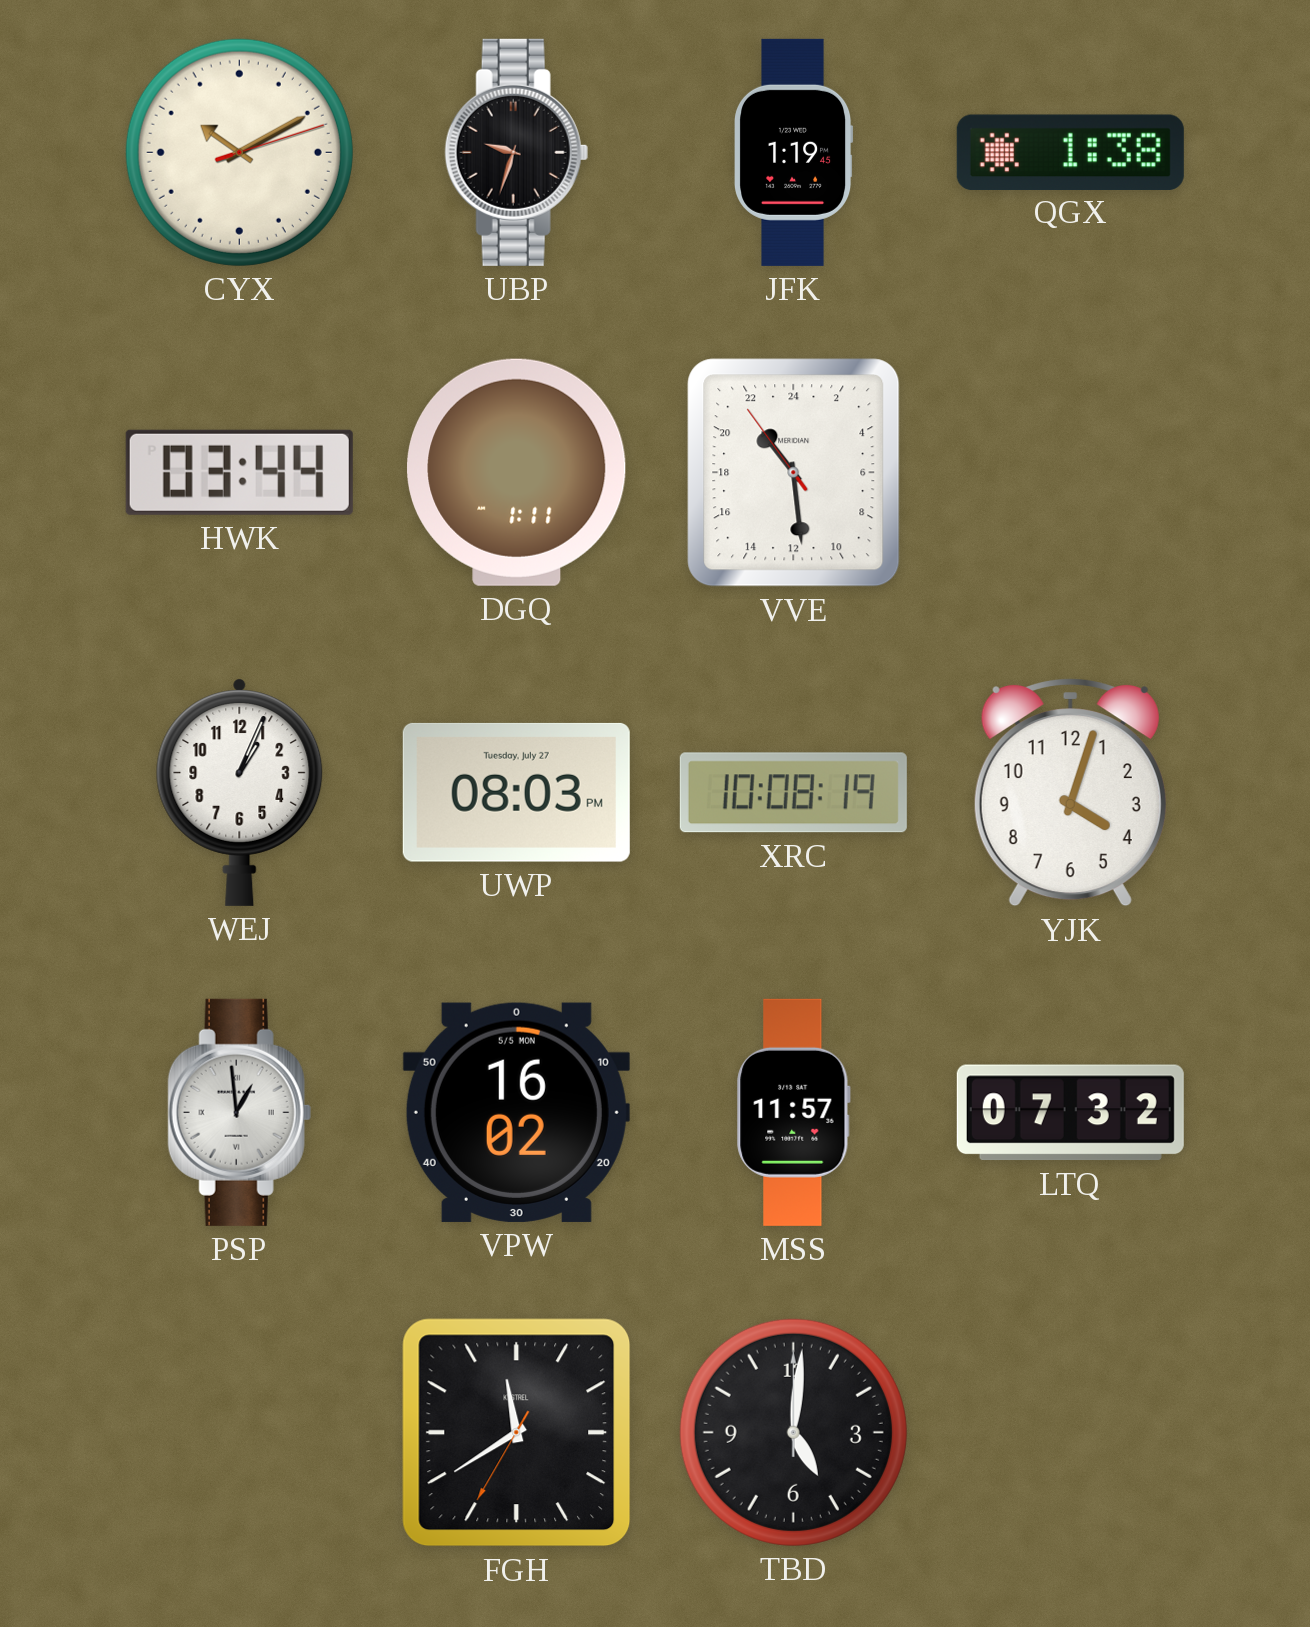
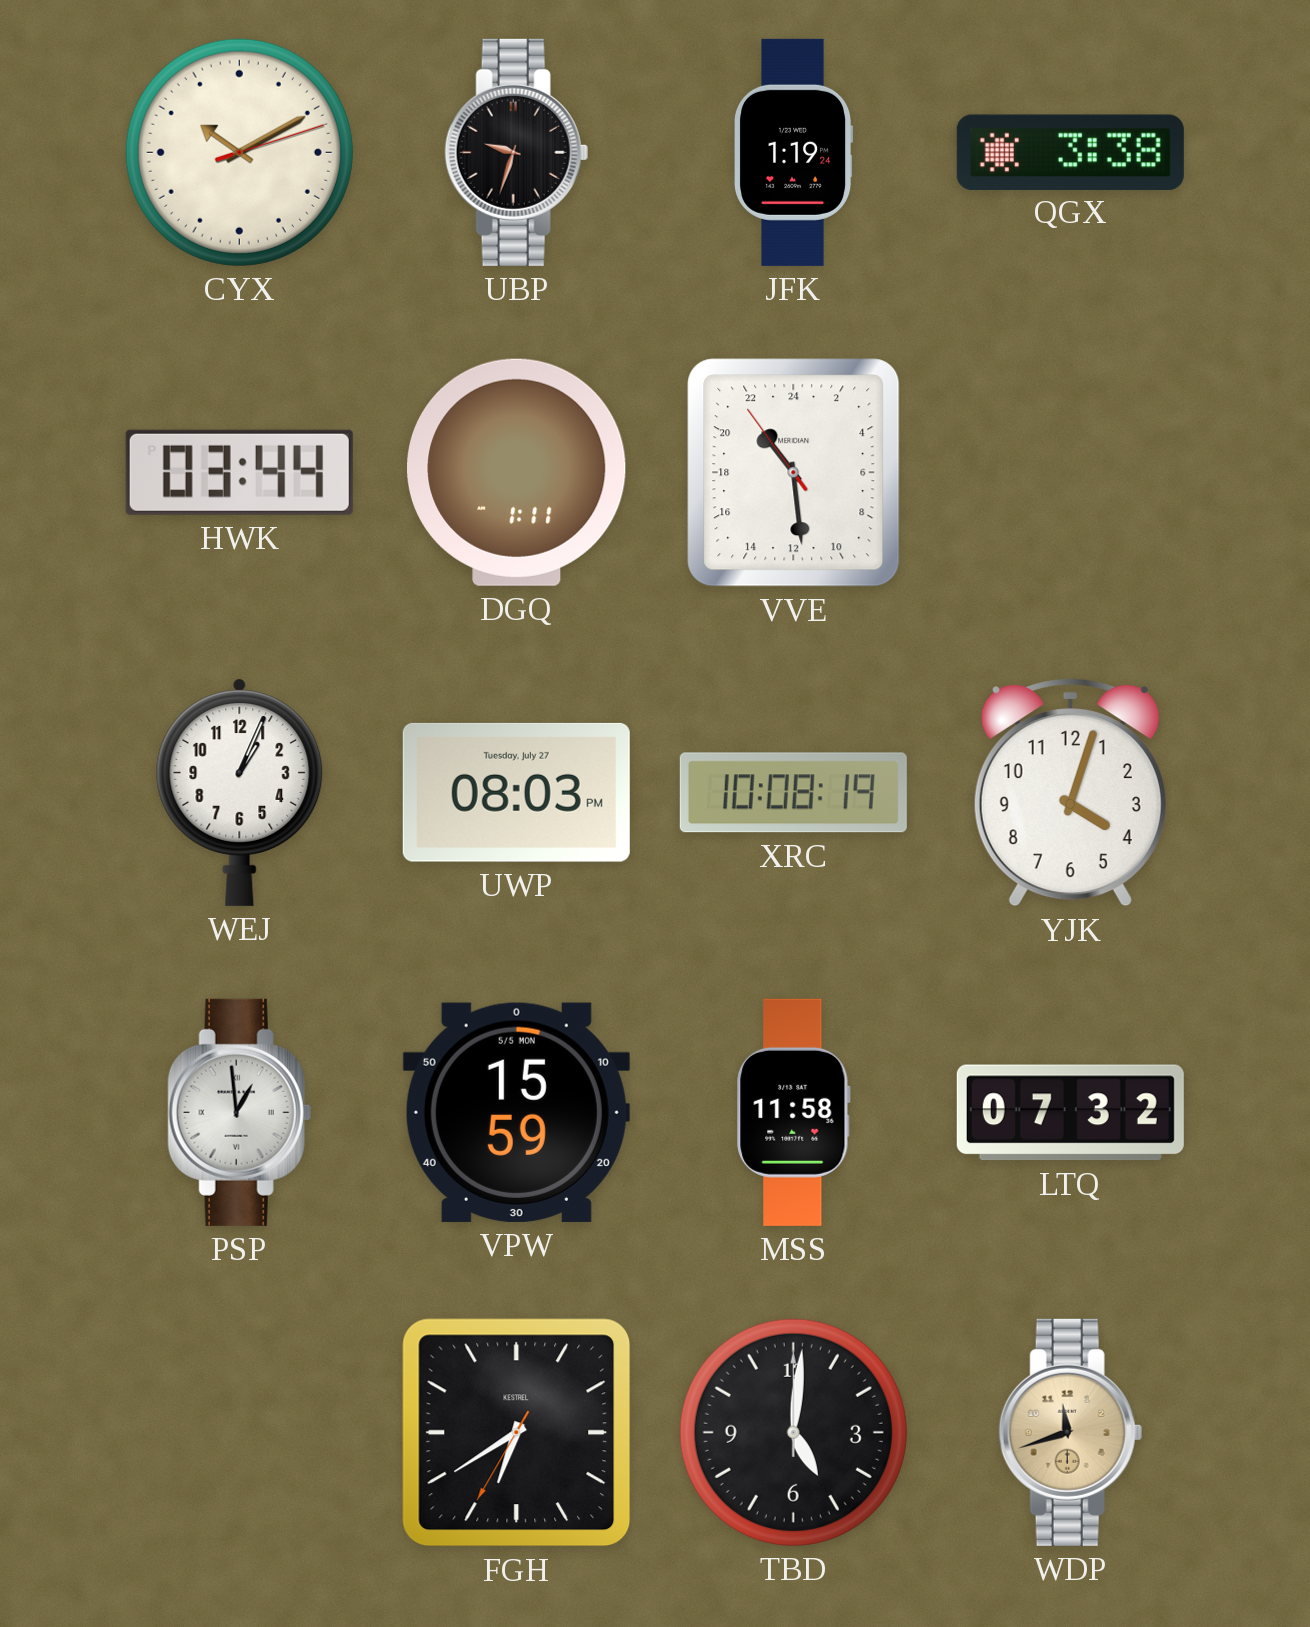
JFK: 1:19:45 -> 1:19:24 (794, 152)
QGX: 1:38 -> 3:38 (1070, 152)
VPW: 16:02 -> 15:59 (516, 1112)
MSS: 11:57 -> 11:58 (794, 1112)
FGH: 11:39 -> 6:39 (517, 1433)
WDP: none -> 11:42 (1070, 1432)
